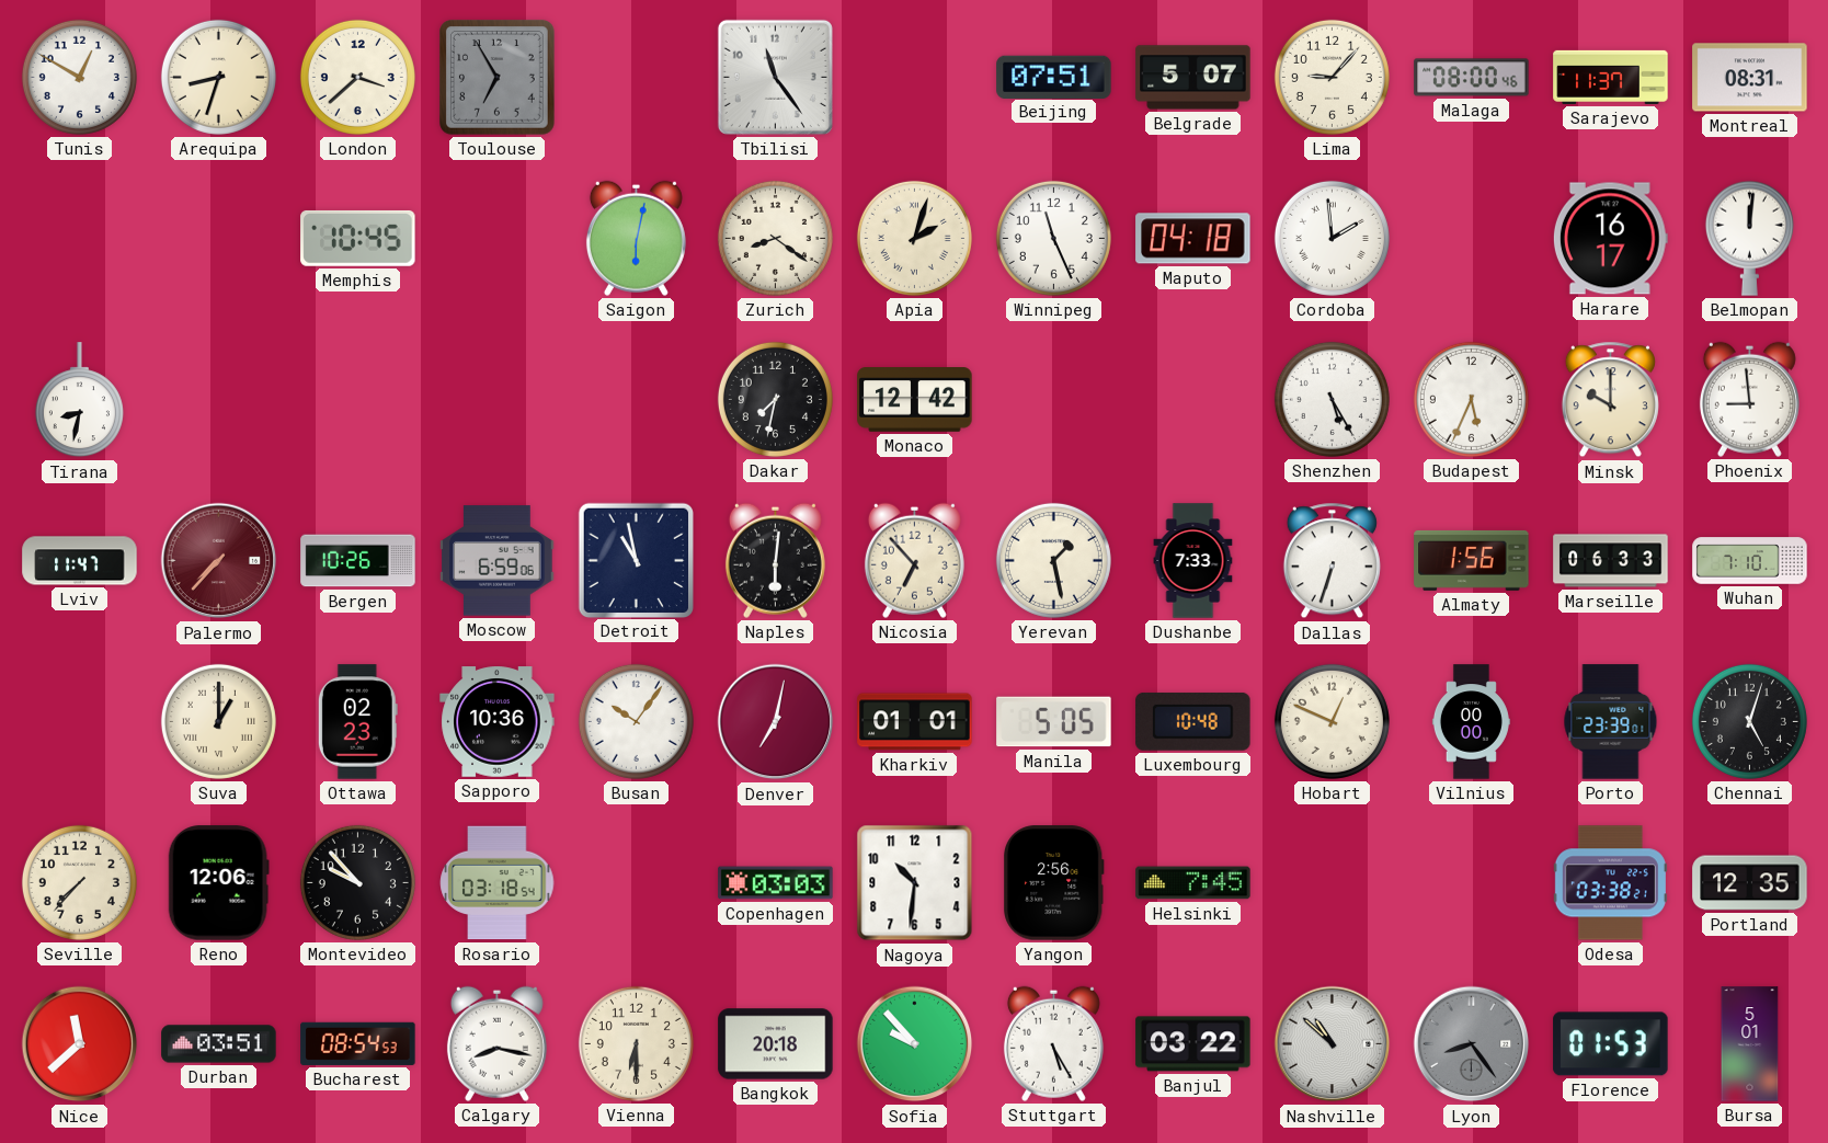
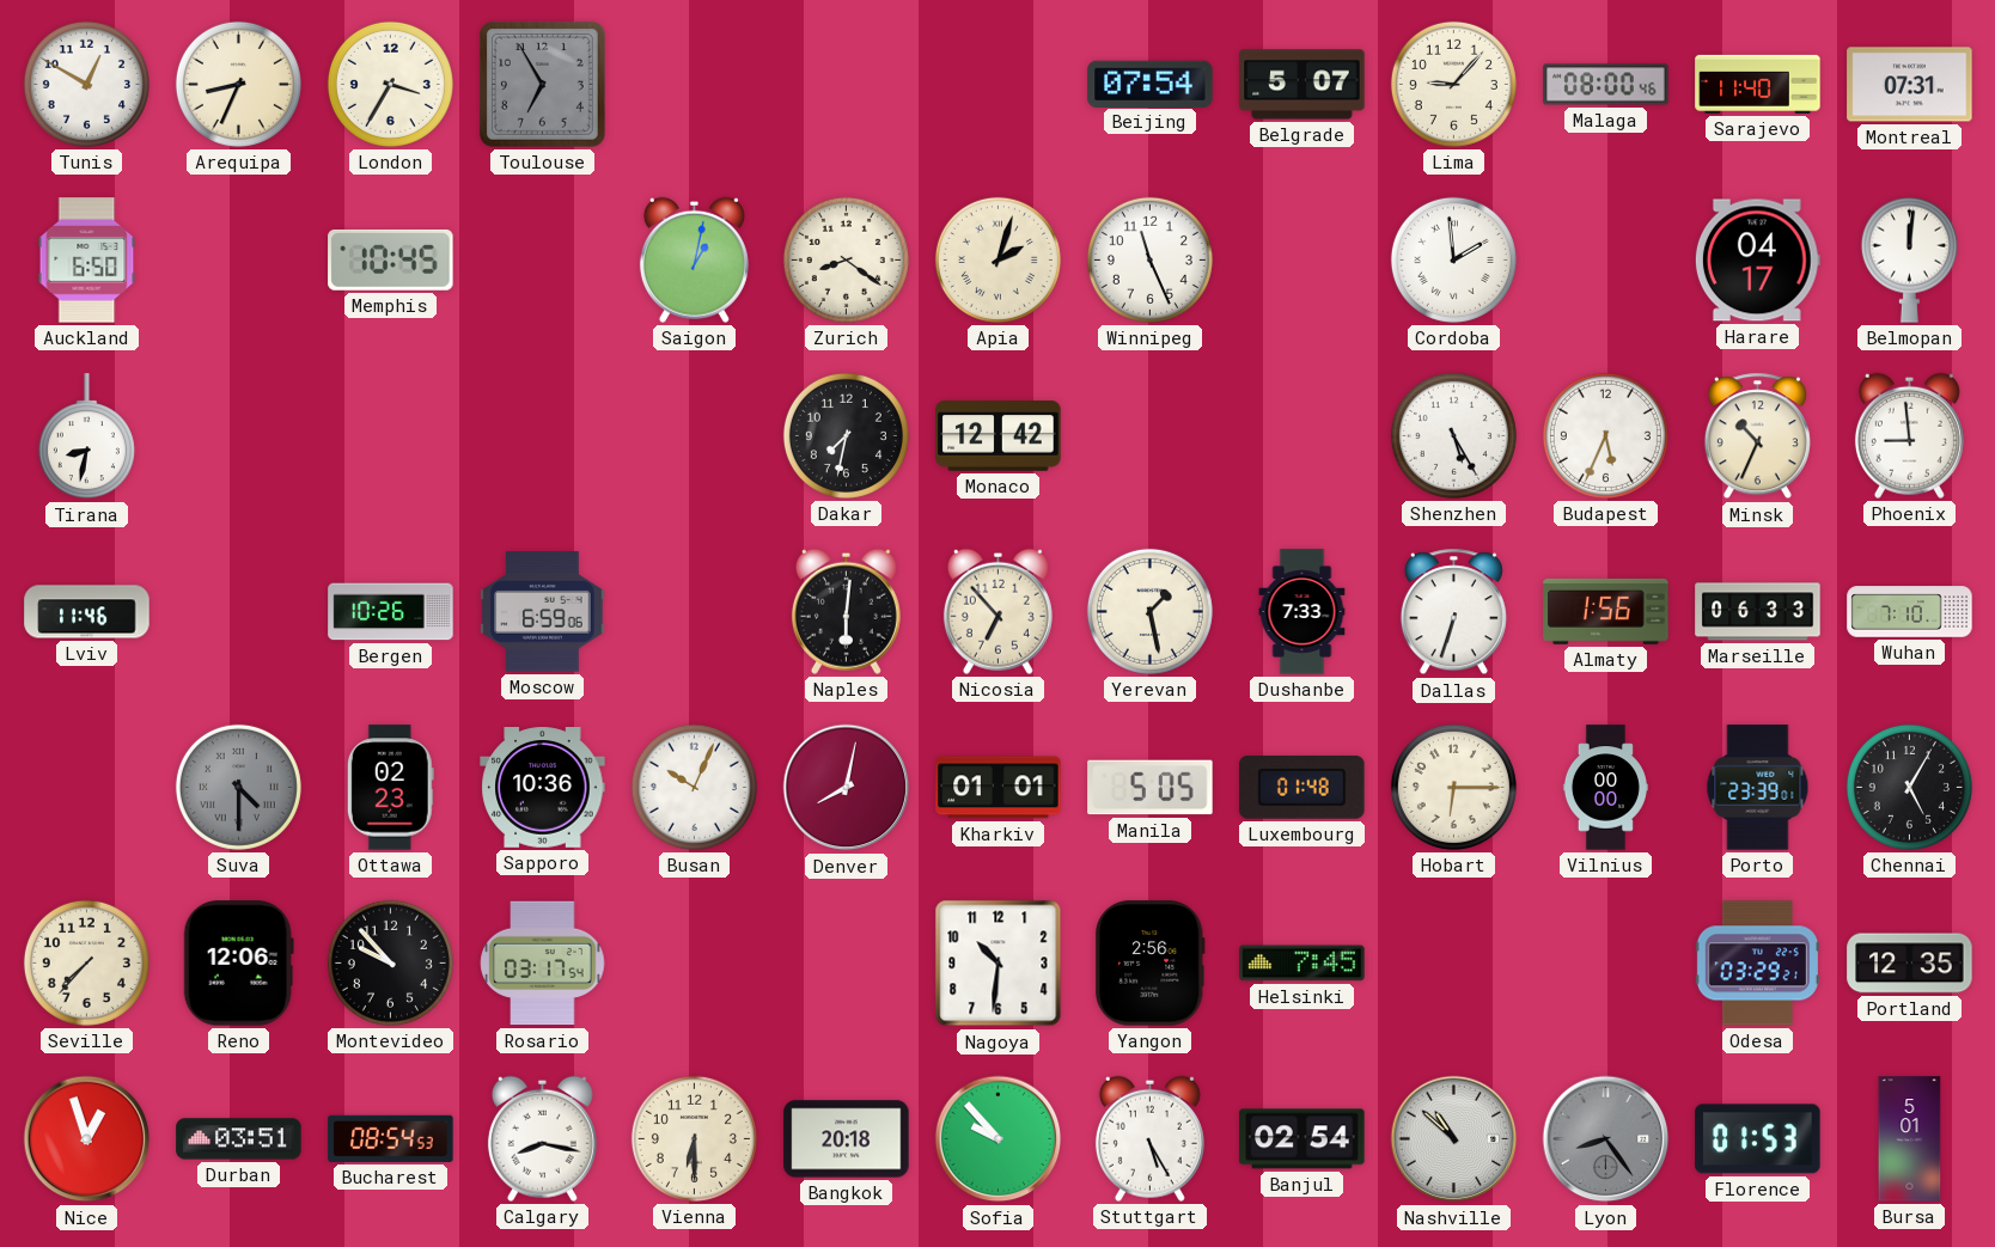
Arequipa: 8:33 -> 8:34 (238, 84)
London: 3:38 -> 3:35 (390, 84)
Tbilisi: 11:24 -> none (775, 77)
Beijing: 07:51 -> 07:54 (1151, 84)
Sarajevo: 11:37 -> 11:40 (1758, 84)
Montreal: 08:31 -> 07:31 (1910, 85)
Auckland: none -> 6:50 (87, 261)
Saigon: 6:02 -> 1:02 (694, 259)
Maputo: 04:18 -> none (1193, 239)
Harare: 16:17 -> 04:17 (1757, 261)
Minsk: 10:00 -> 10:34 (1757, 436)
Lviv: 11:47 -> 11:46 (87, 612)
Palermo: 7:37 -> none (219, 561)
Detroit: 10:58 -> none (636, 560)
Suva: 1:00 -> 4:30 (238, 787)
Suva dial: cream -> grey (238, 787)
Busan: 10:06 -> 10:04 (694, 787)
Denver: 7:02 -> 8:02 (847, 788)
Luxembourg: 10:48 -> 01:48 (1302, 787)
Hobart: 12:49 -> 6:15 (1453, 787)
Chennai: 5:03 -> 5:05 (1909, 787)
Rosario: 03:18 -> 03:17 (543, 964)
Copenhagen: 03:03 -> none (776, 883)
Odesa: 03:38 -> 03:29 (1757, 964)
Nice: 11:38 -> 12:57 (87, 1139)
Banjul: 03:22 -> 02:54 (1302, 1139)
